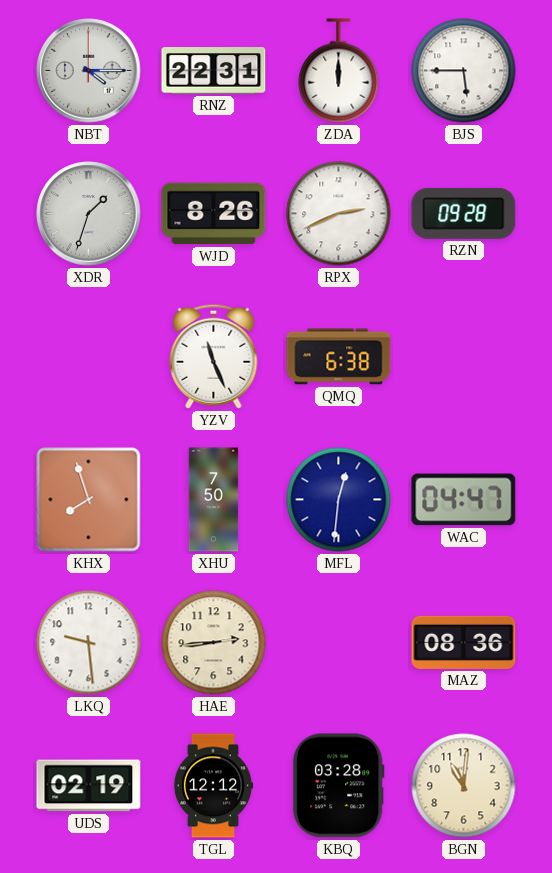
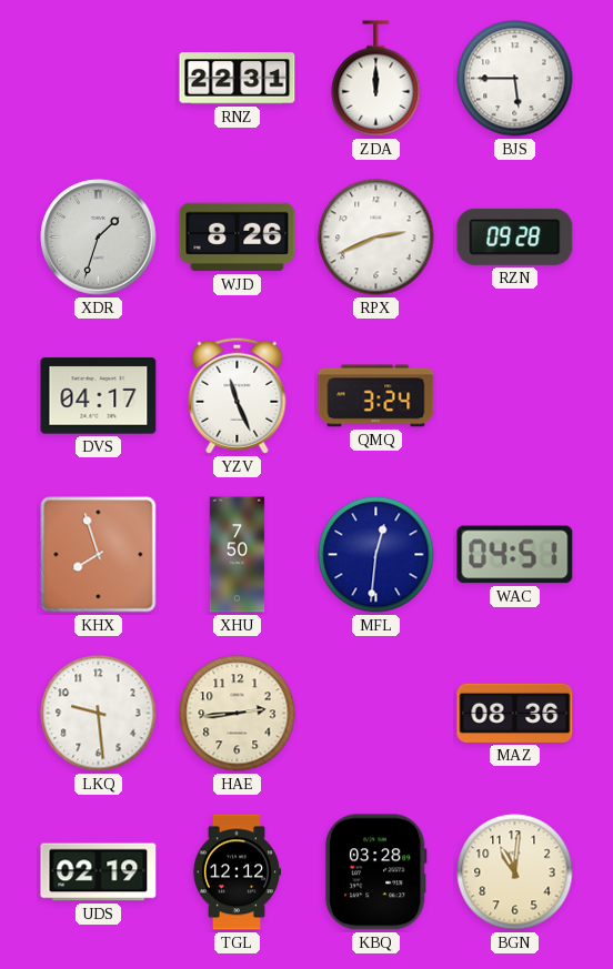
NBT: 4:15 -> none (89, 71)
DVS: none -> 04:17 (99, 396)
QMQ: 6:38 -> 3:24 (376, 396)
WAC: 04:47 -> 04:51 (515, 555)
